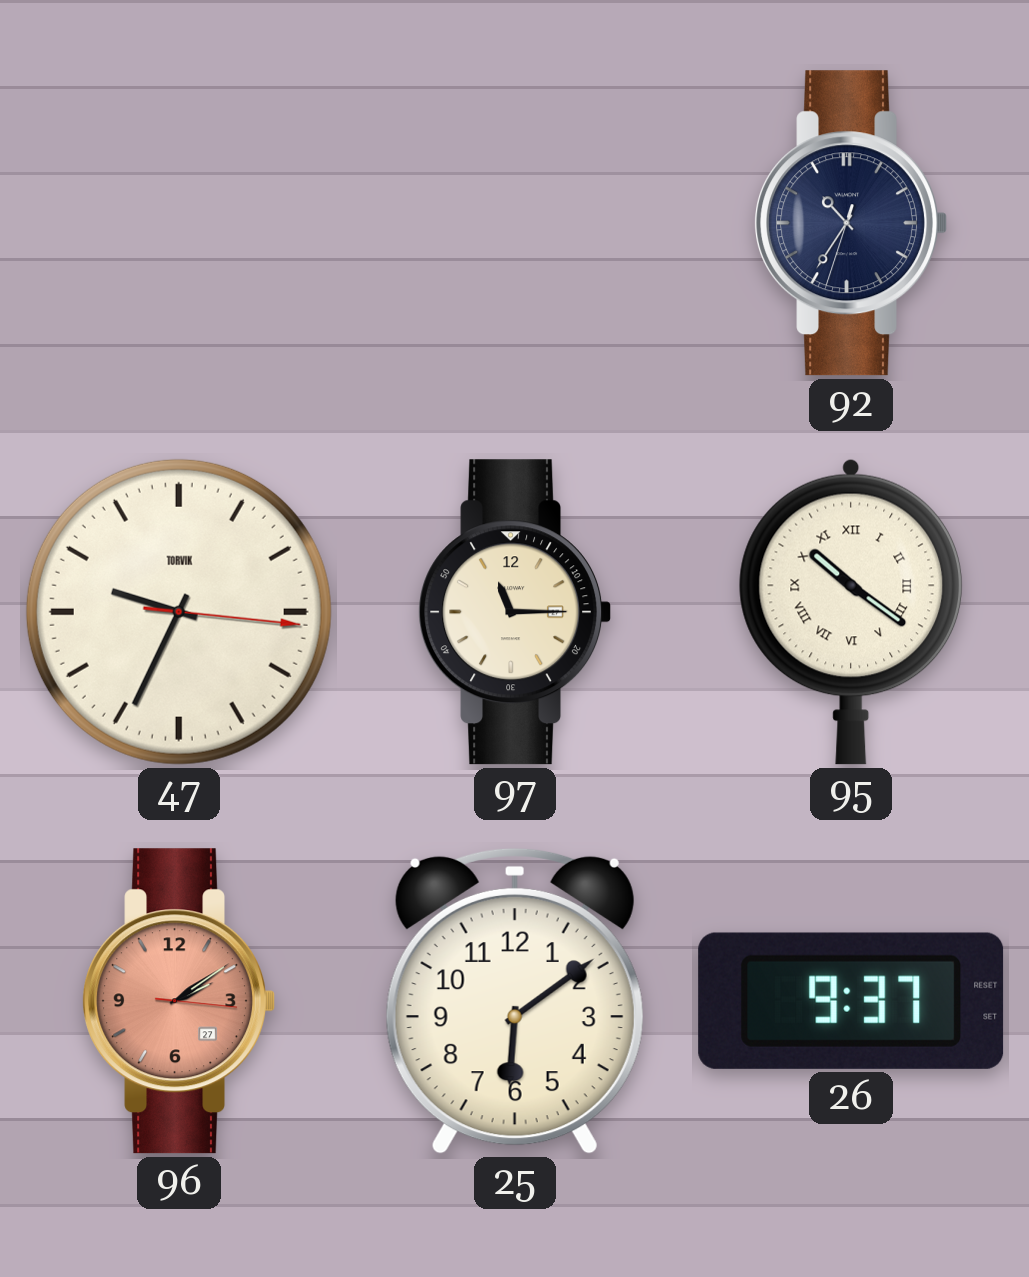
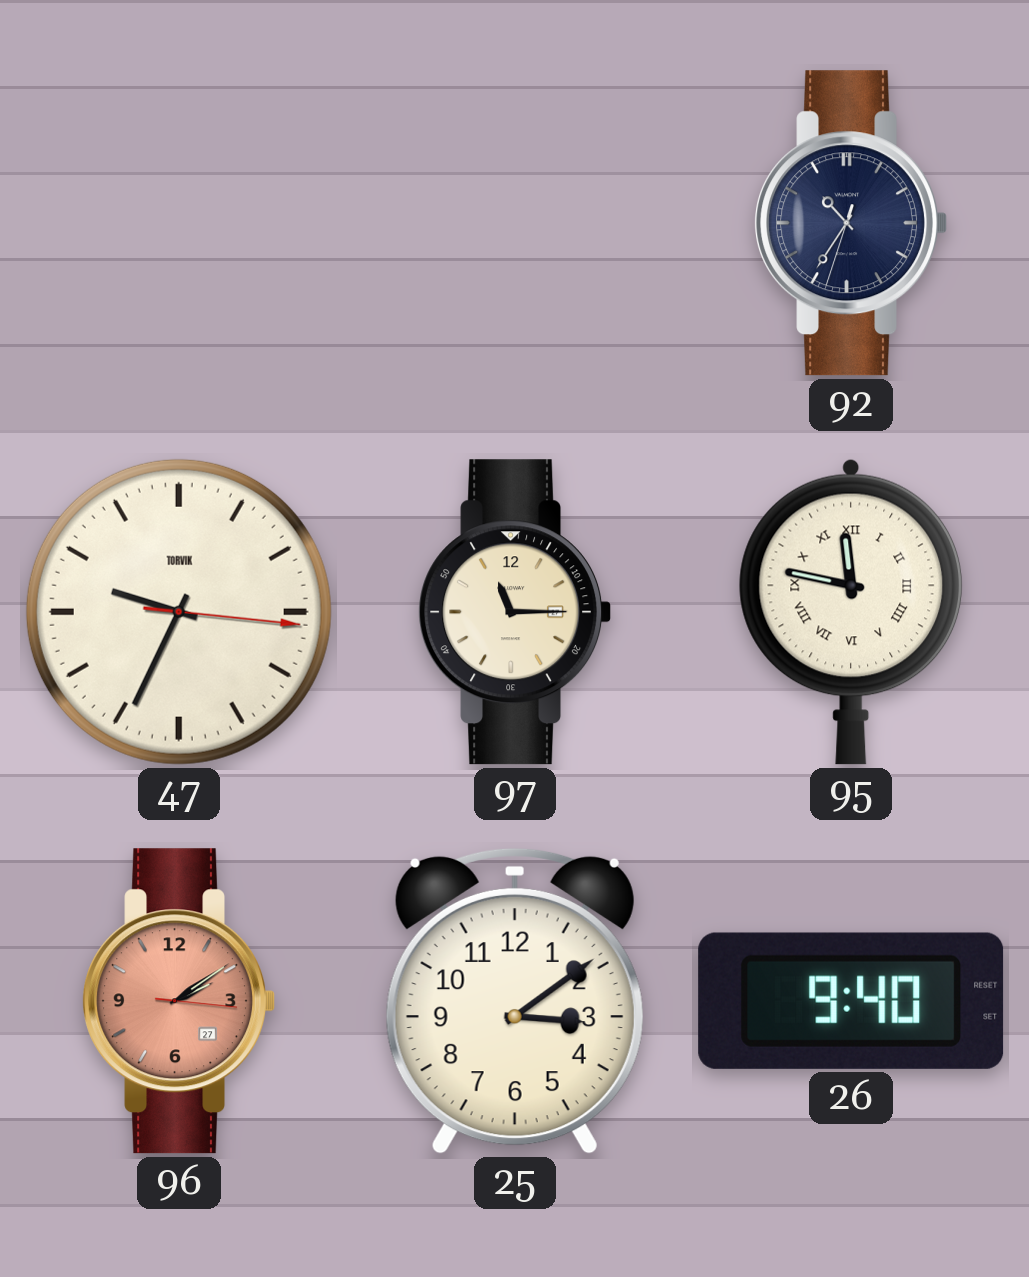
95: 10:21 -> 11:47 (851, 612)
25: 6:09 -> 3:09 (515, 1001)
26: 9:37 -> 9:40 (851, 1001)
